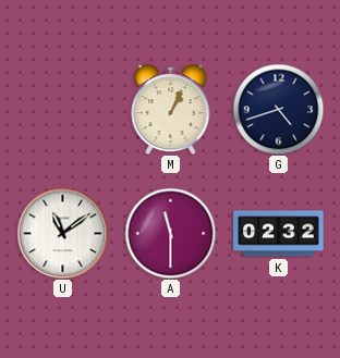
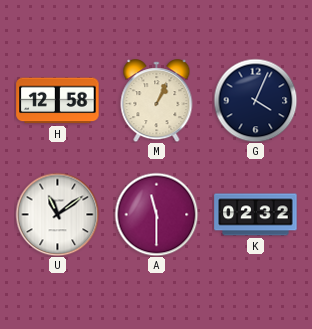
H: none -> 12:58 (58, 101)
G: 4:42 -> 4:04 (255, 100)
